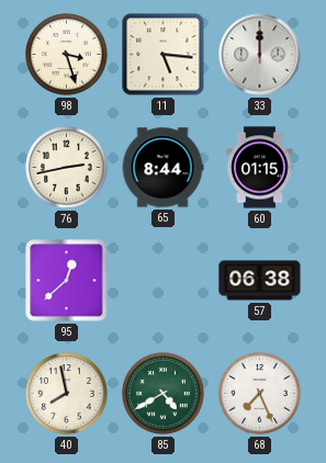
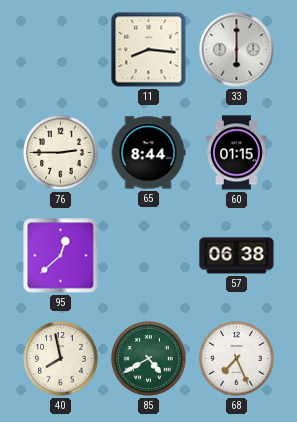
98: 3:27 -> none (67, 55)
11: 5:16 -> 8:16 (149, 50)
33: 12:00 -> 6:00 (237, 50)
76: 2:43 -> 2:45 (61, 153)
